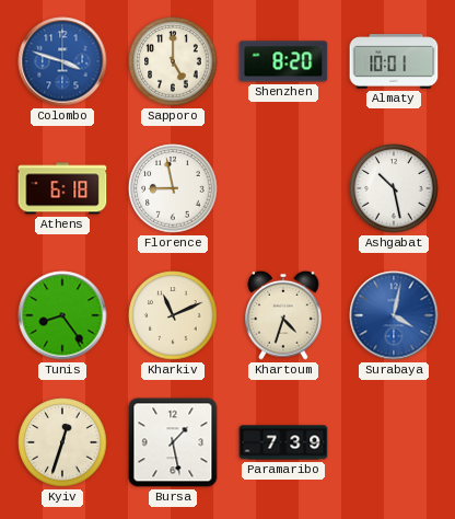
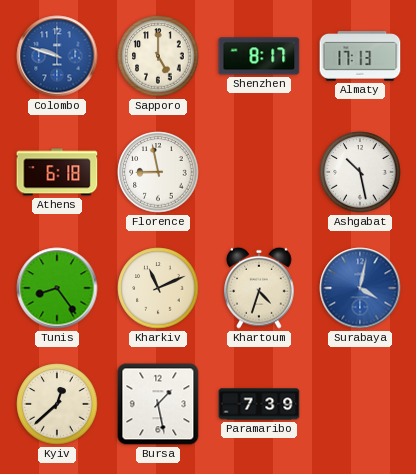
Colombo: 3:48 -> 9:48 (57, 56)
Shenzhen: 8:20 -> 8:17 (259, 56)
Almaty: 10:01 -> 17:13 (360, 56)
Kyiv: 12:33 -> 12:38 (57, 404)
